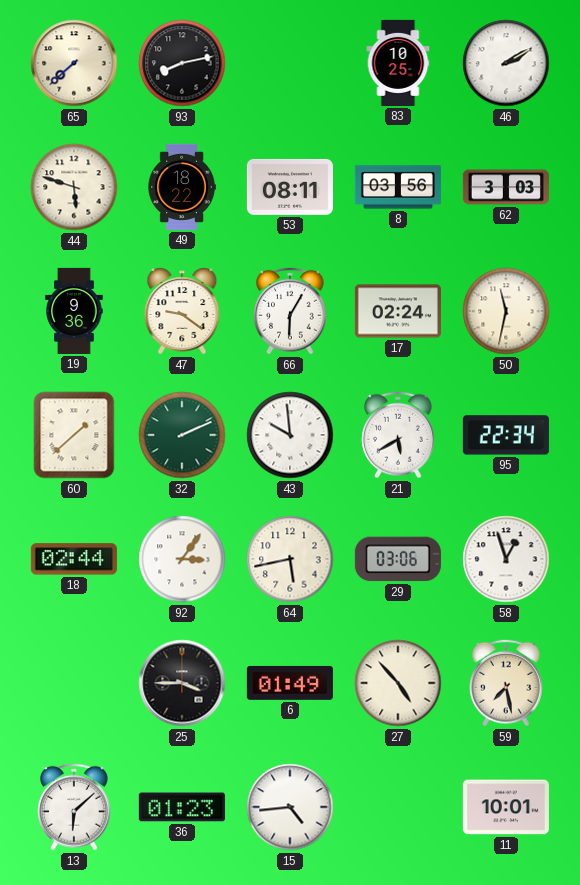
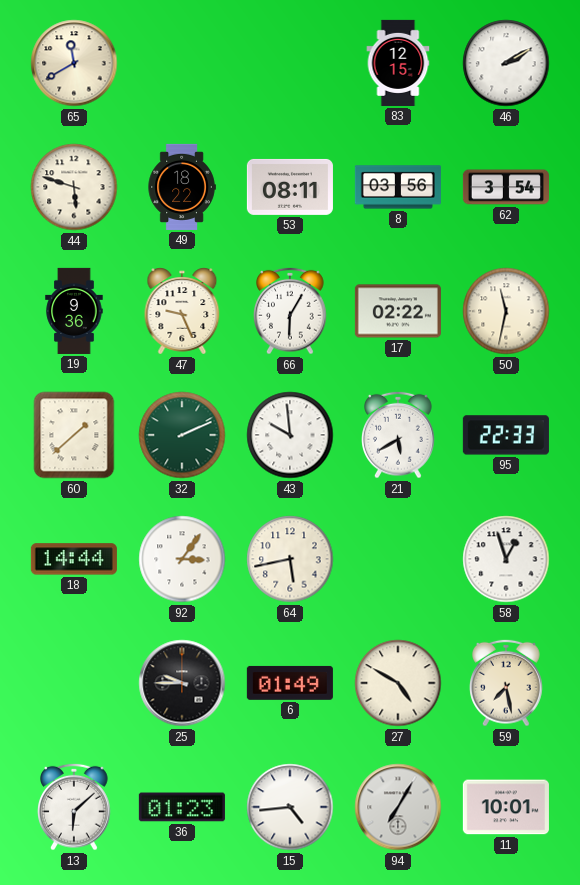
65: 7:38 -> 11:40 (74, 63)
93: 8:13 -> none (182, 63)
83: 10:25 -> 12:15 (398, 63)
62: 3:03 -> 3:54 (506, 187)
47: 9:21 -> 9:26 (182, 311)
17: 02:24 -> 02:22 (398, 311)
95: 22:34 -> 22:33 (506, 435)
18: 02:44 -> 14:44 (74, 559)
29: 03:06 -> none (398, 559)
25: 3:45 -> 9:45 (182, 683)
27: 4:53 -> 4:50 (398, 683)
94: none -> 7:05 (398, 807)
